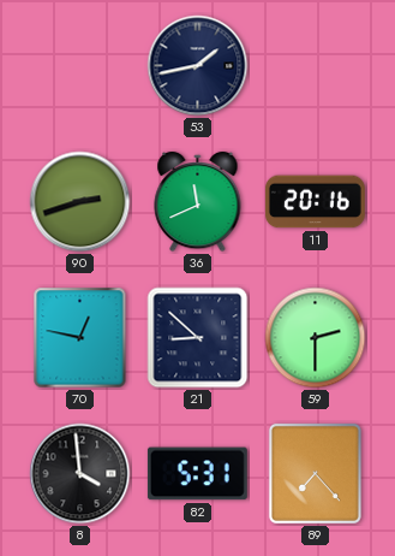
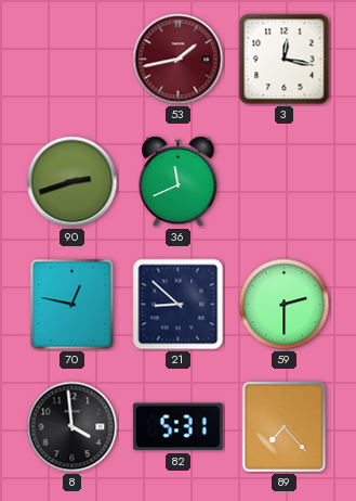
53 dial: navy -> burgundy (179, 60)
3: none -> 12:17 (285, 60)
11: 20:16 -> none (315, 202)
